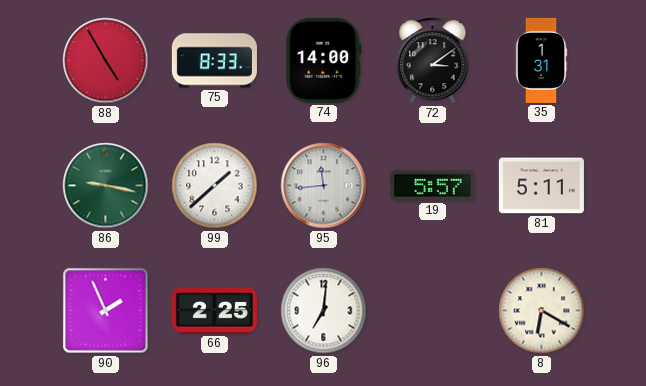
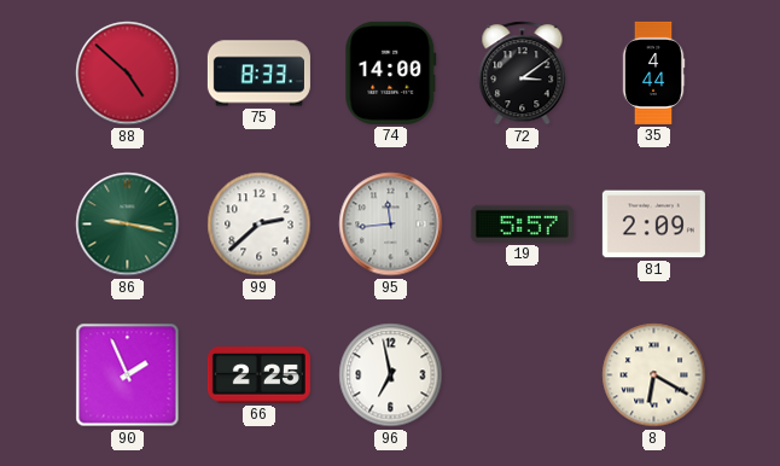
88: 4:55 -> 4:52 (128, 74)
35: 1:31 -> 4:44 (653, 72)
99: 1:38 -> 2:38 (260, 225)
81: 5:11 -> 2:09 (653, 225)
96: 7:01 -> 6:58 (391, 375)
